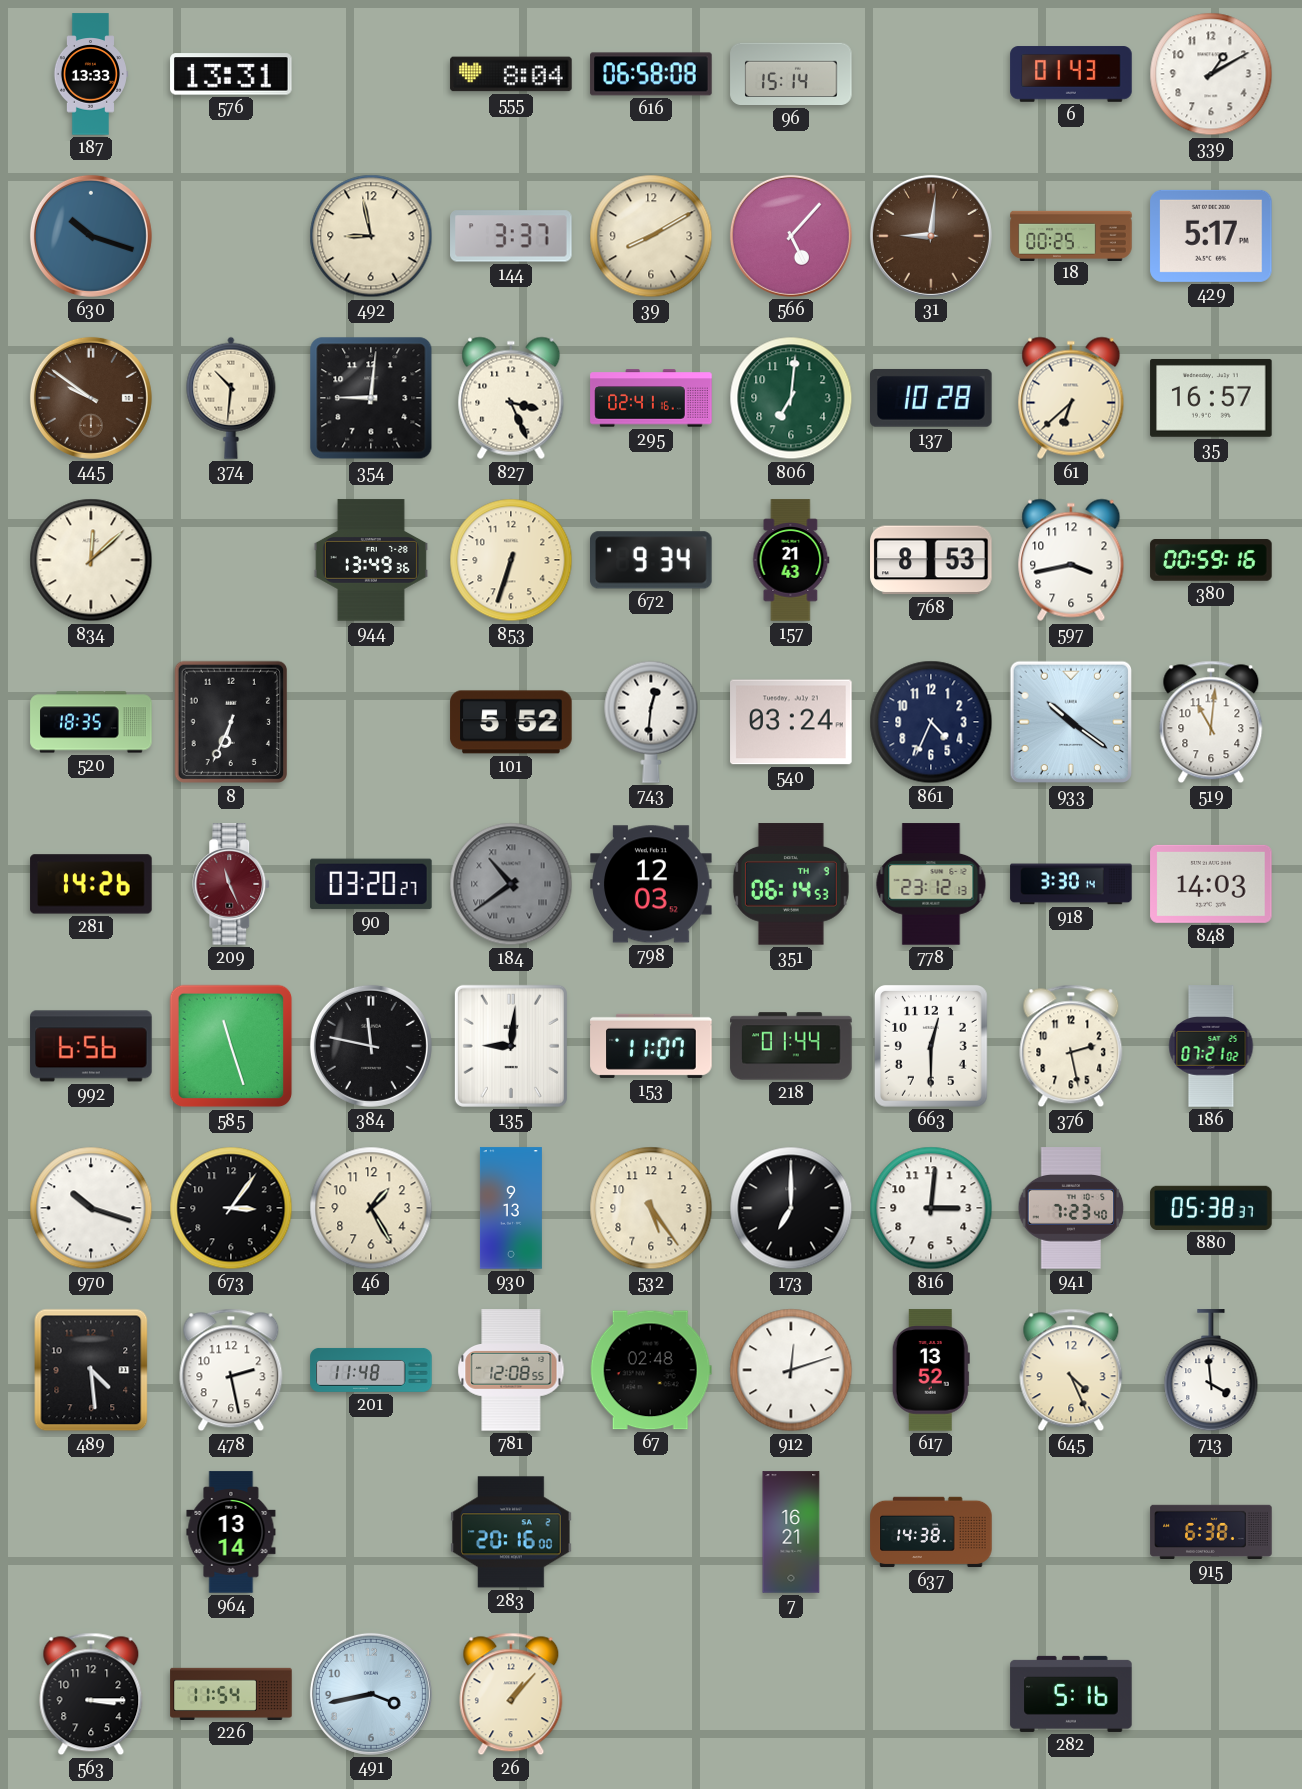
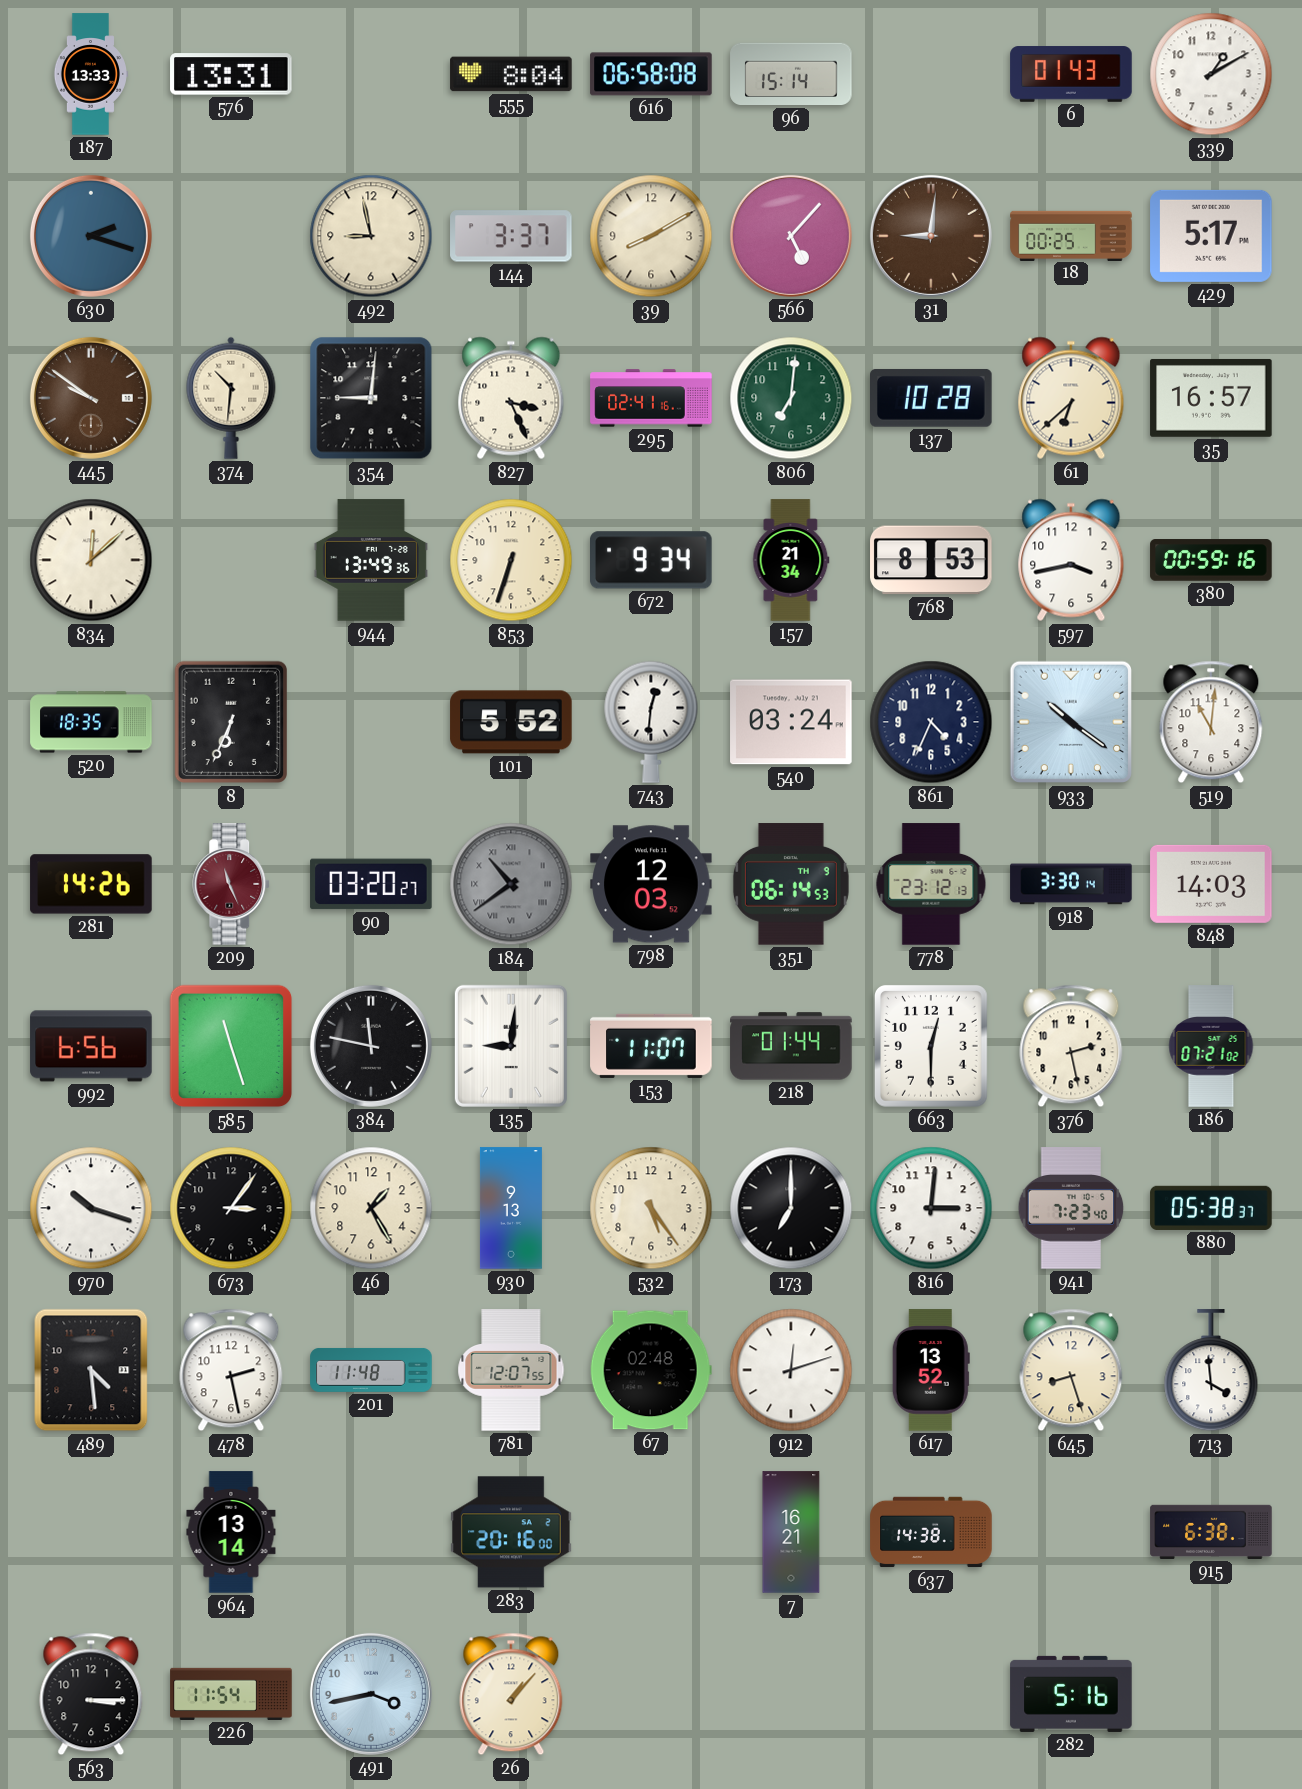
630: 10:18 -> 2:18 (91, 236)
157: 21:43 -> 21:34 (791, 560)
781: 12:08 -> 12:07 (511, 1370)
645: 4:26 -> 8:27 (1071, 1370)
